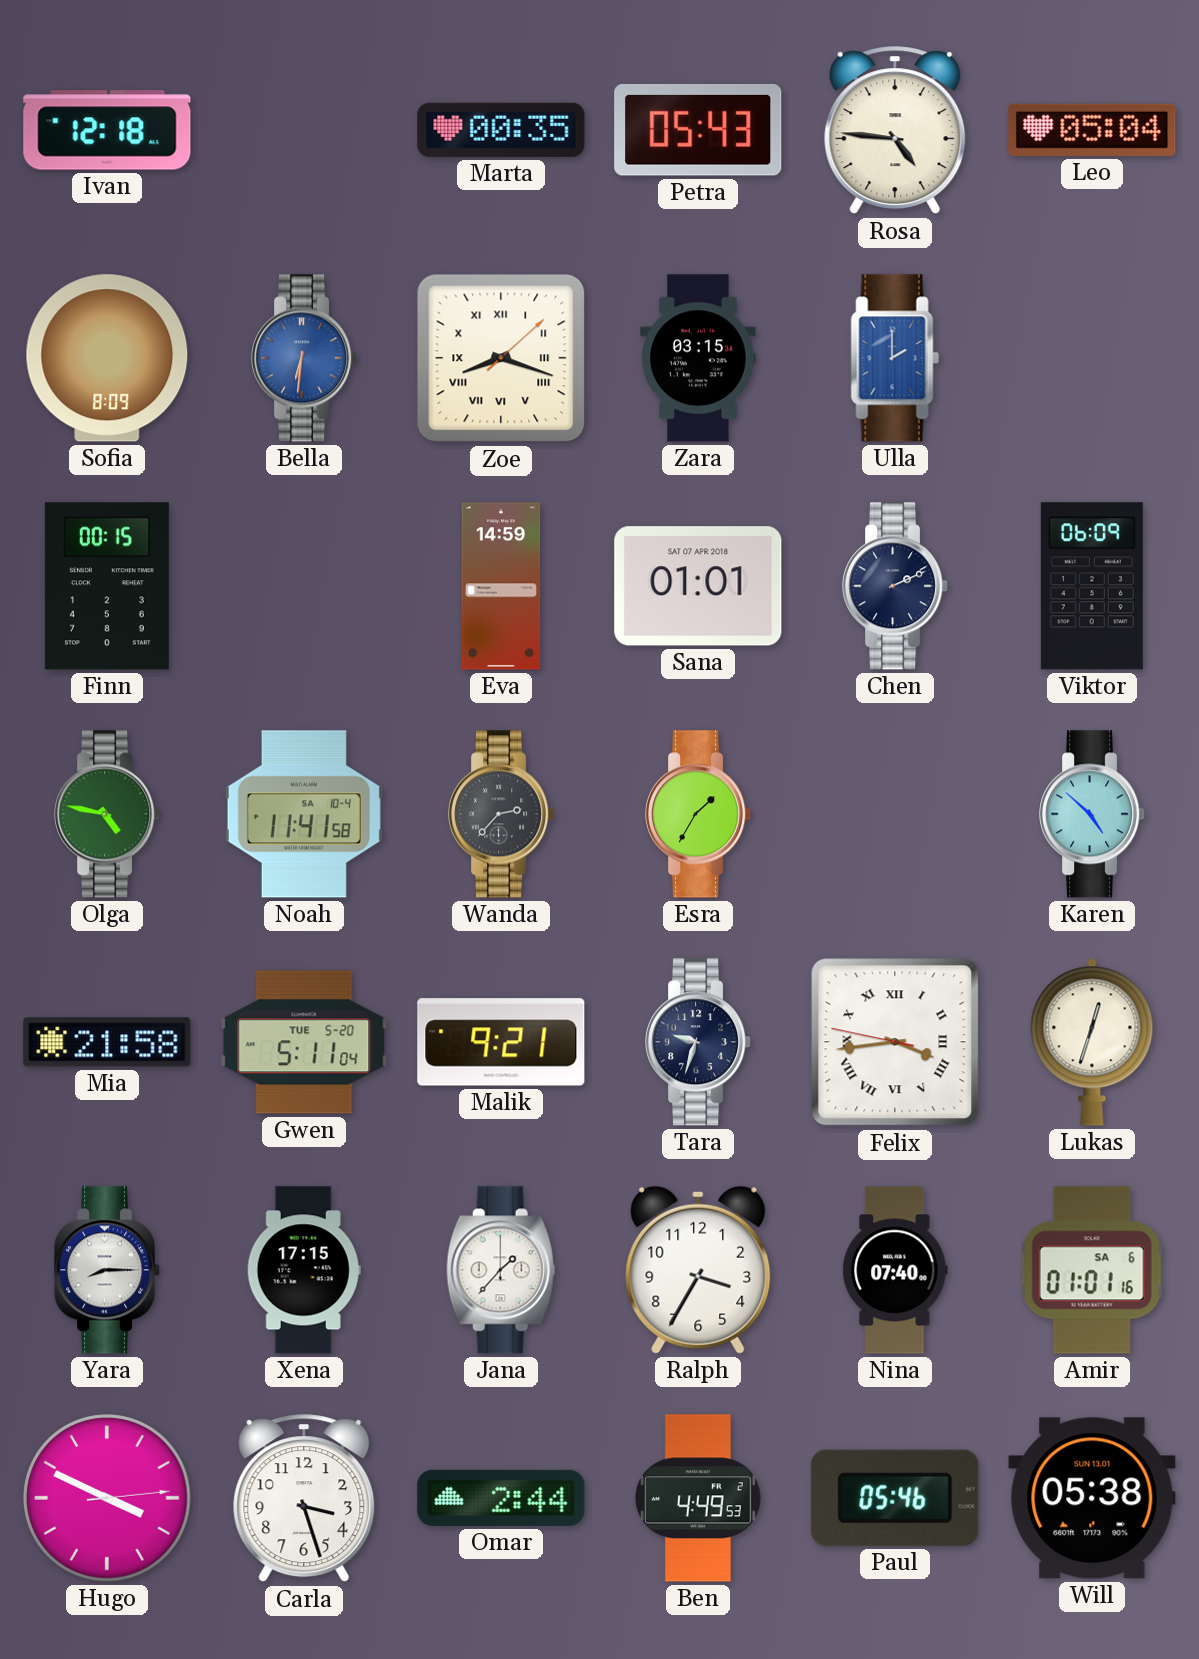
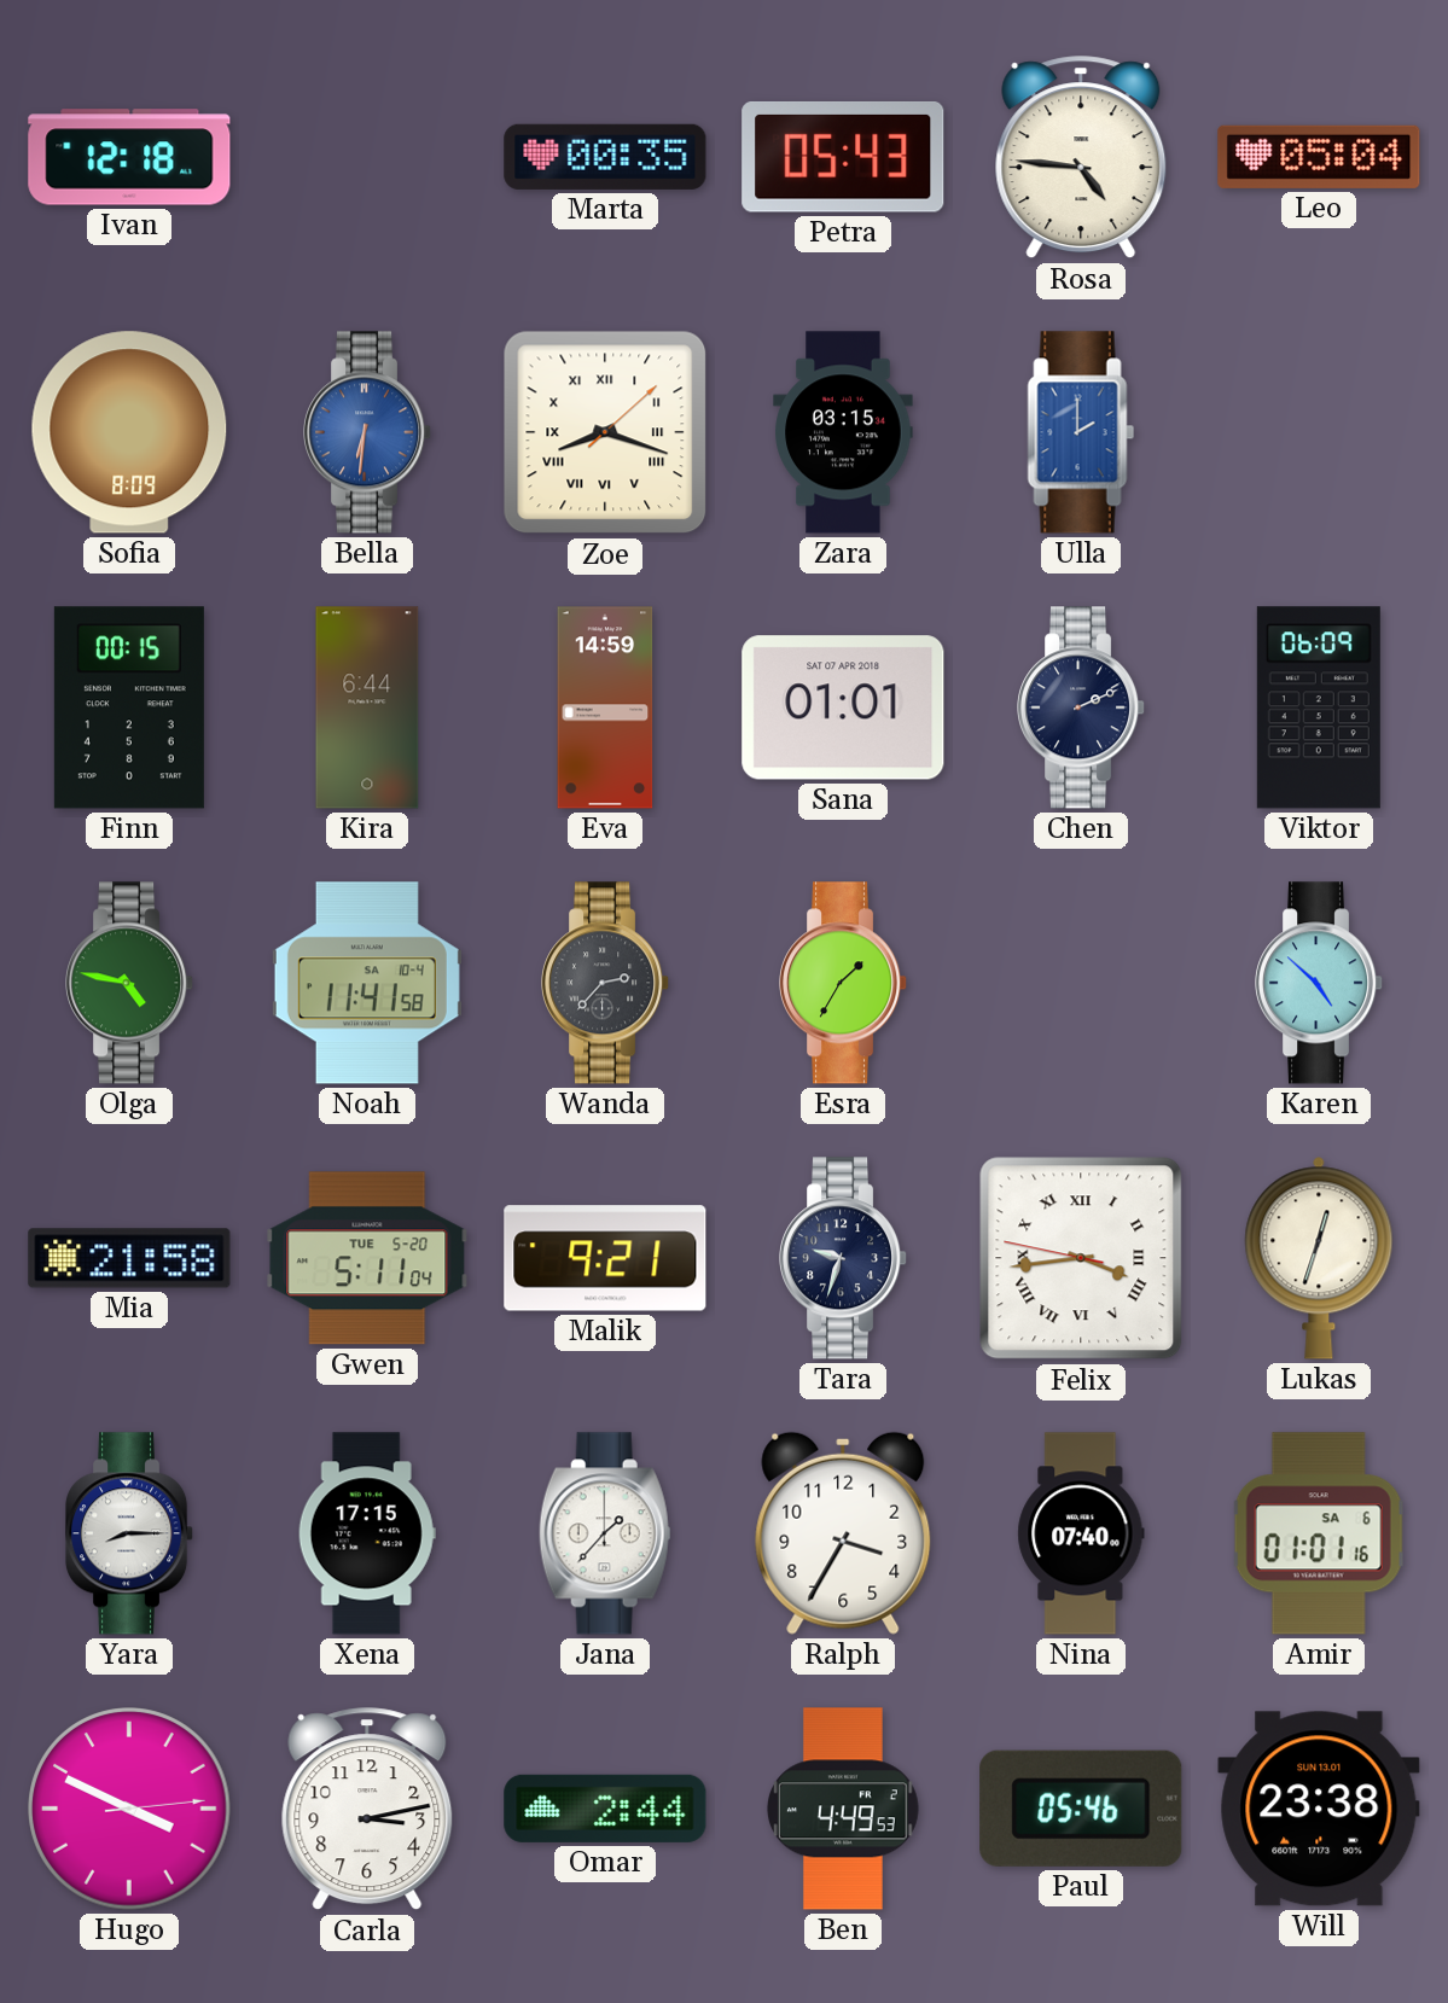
Kira: none -> 6:44 (367, 708)
Carla: 3:27 -> 3:13 (367, 1810)
Will: 05:38 -> 23:38 (1319, 1809)
